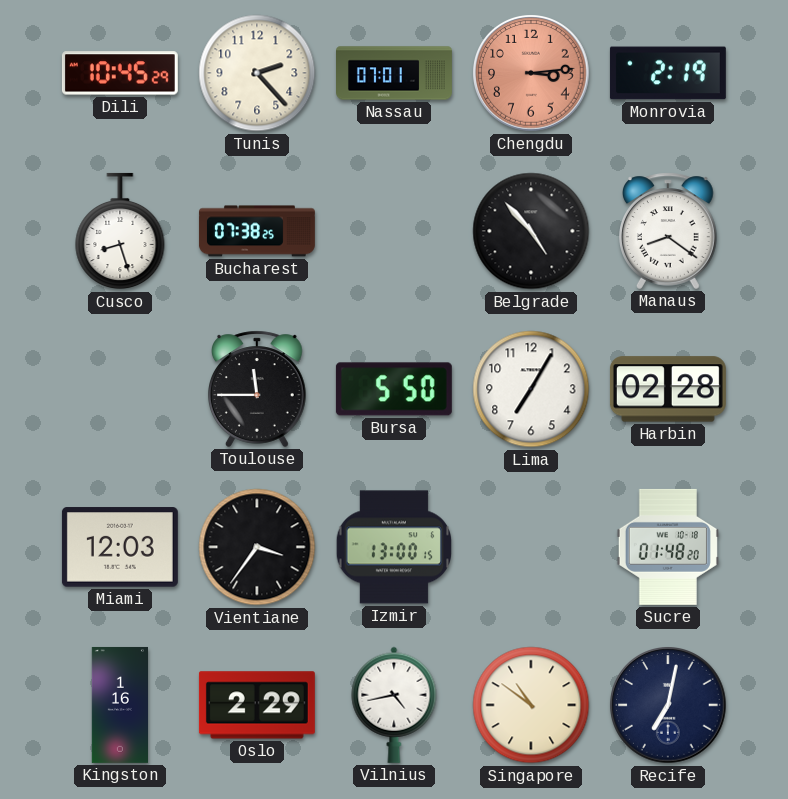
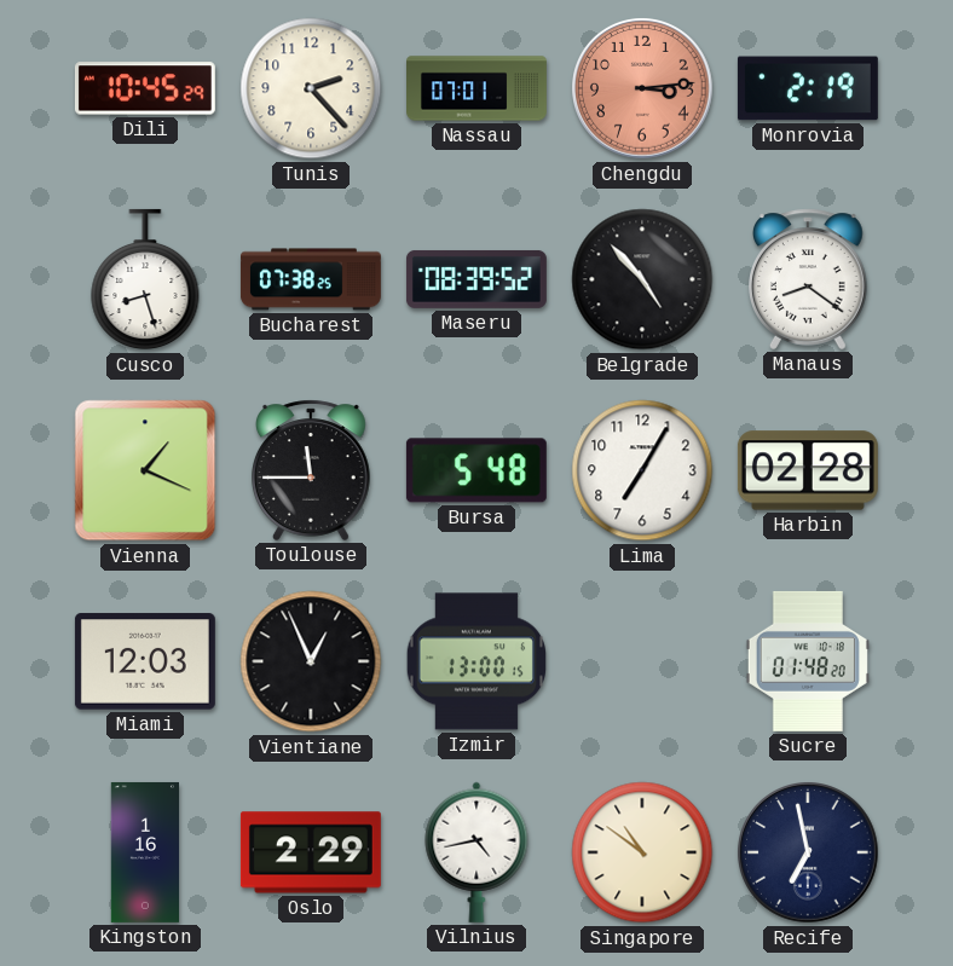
Maseru: none -> 08:39 (477, 279)
Vienna: none -> 1:19 (145, 470)
Bursa: 5:50 -> 5:48 (477, 470)
Vientiane: 3:36 -> 12:56 (311, 661)
Recife: 7:02 -> 6:58 (808, 852)
